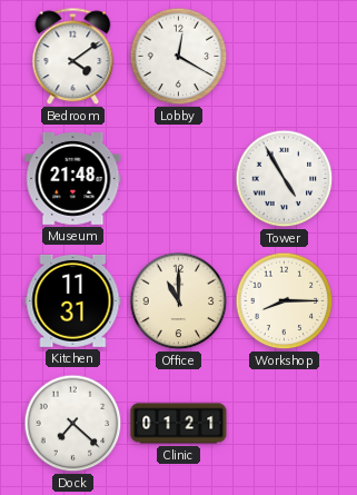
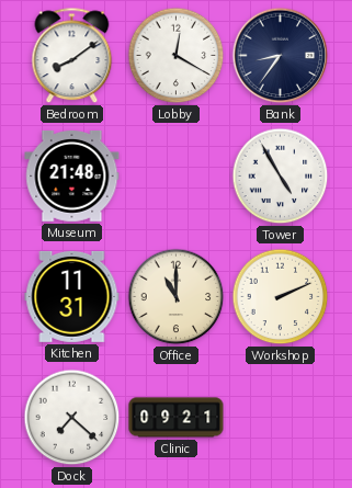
Bedroom: 4:09 -> 8:09 (72, 56)
Bank: none -> 8:36 (281, 56)
Workshop: 8:15 -> 2:11 (281, 297)
Clinic: 01:21 -> 09:21 (177, 418)
